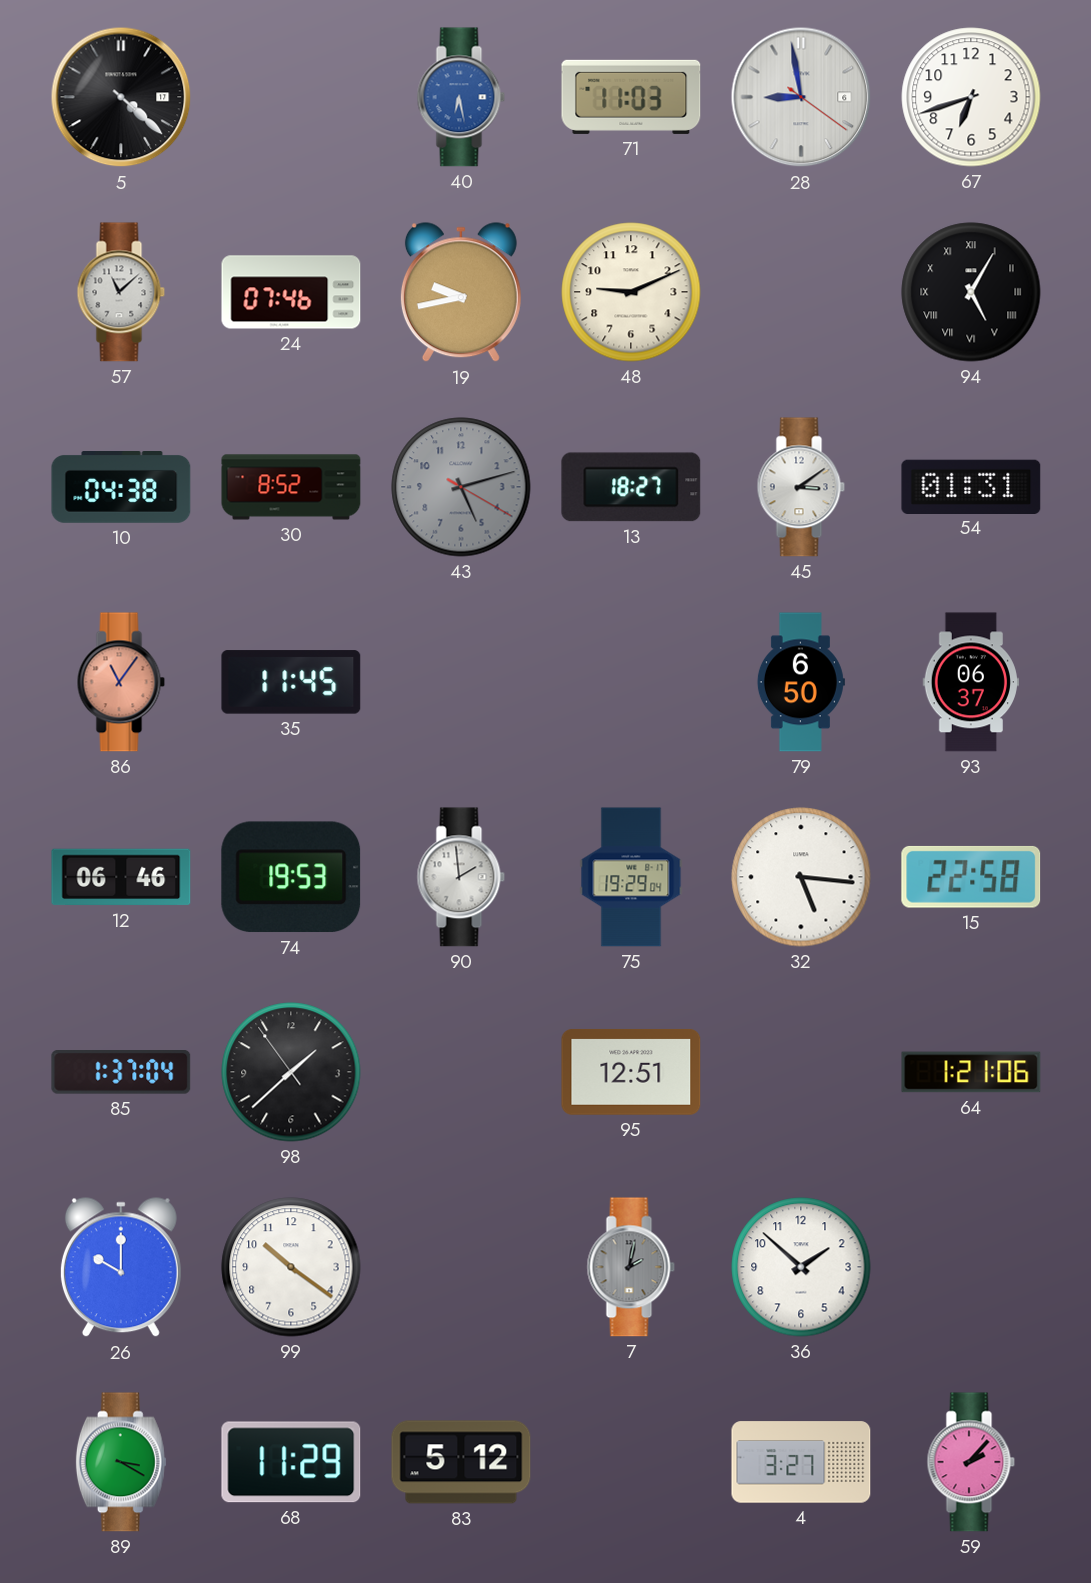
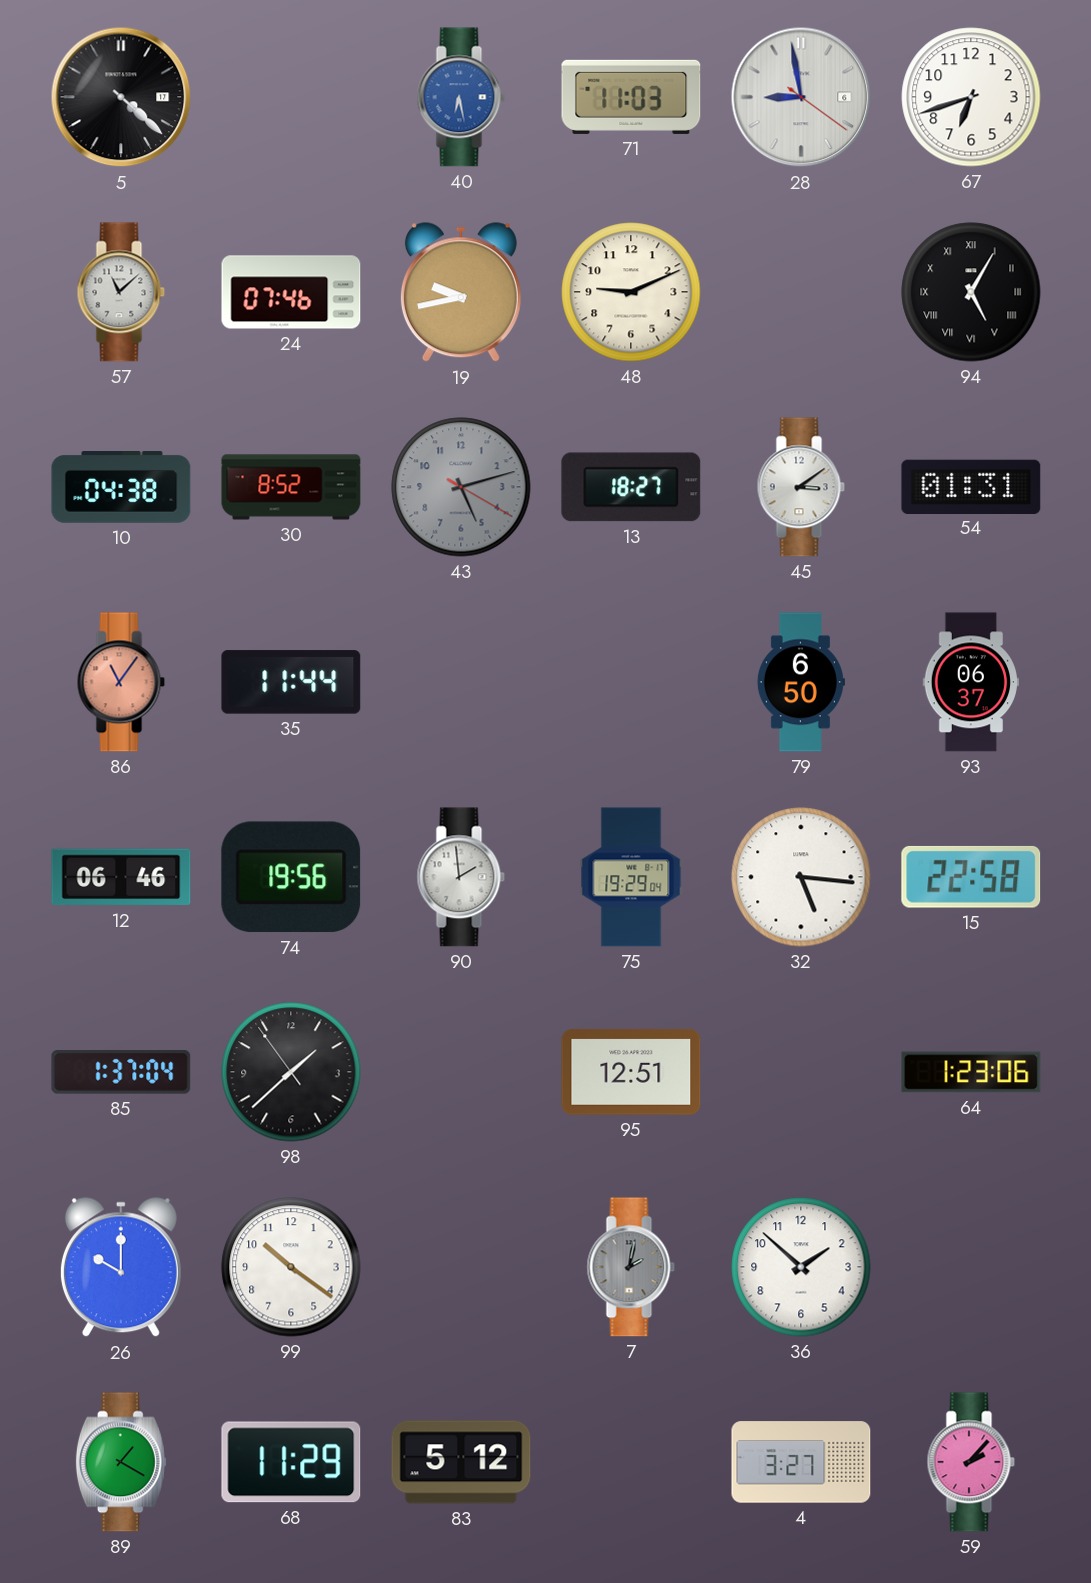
35: 11:45 -> 11:44 (291, 682)
74: 19:53 -> 19:56 (291, 877)
64: 1:21 -> 1:23 (971, 1072)
89: 3:20 -> 1:20 (121, 1462)
